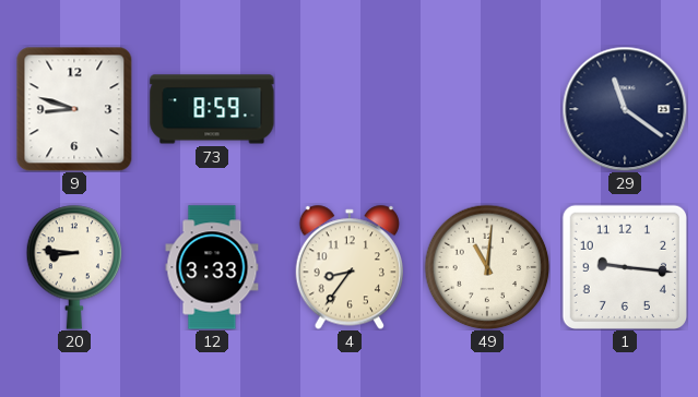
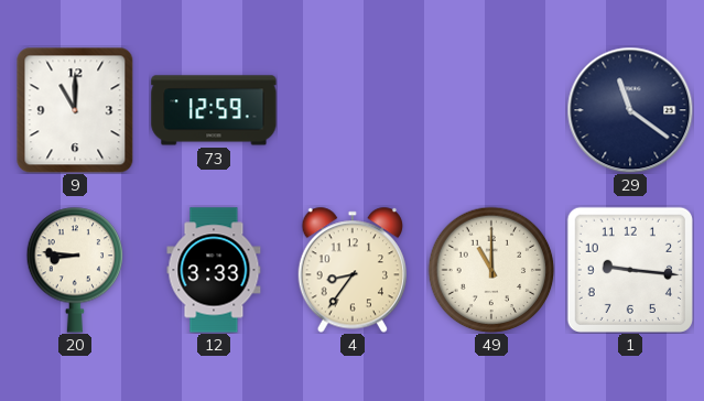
9: 8:48 -> 11:00 (75, 110)
73: 8:59 -> 12:59 (214, 110)
49: 11:01 -> 11:00 (491, 270)
